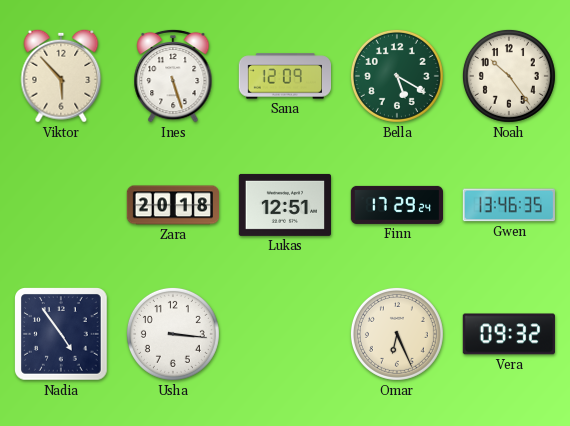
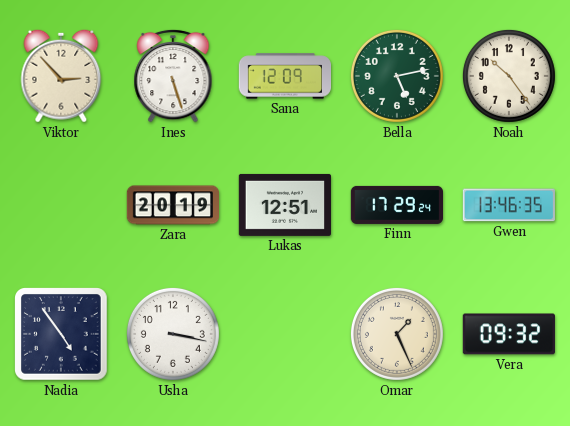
Viktor: 5:53 -> 2:53 (61, 76)
Bella: 5:20 -> 5:13 (397, 76)
Zara: 20:18 -> 20:19 (172, 205)
Usha: 3:16 -> 3:17 (173, 334)
Omar: 6:26 -> 1:26 (397, 334)
